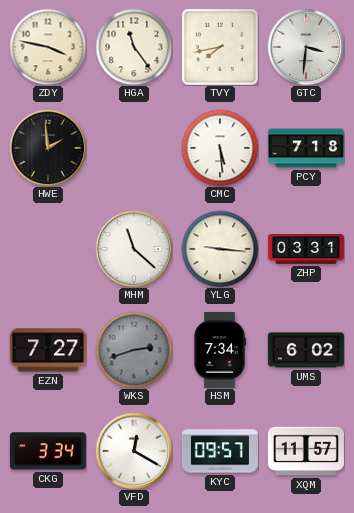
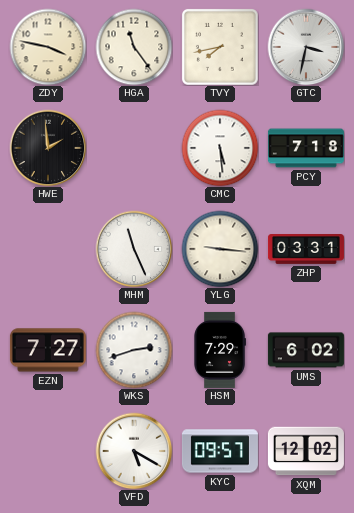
GTC: 3:31 -> 3:32 (306, 47)
MHM: 11:22 -> 11:26 (134, 249)
WKS dial: grey -> white (134, 350)
HSM: 7:34 -> 7:29 (220, 350)
CKG: 3:34 -> none (48, 451)
VFD: 12:20 -> 5:20 (134, 451)
XQM: 11:57 -> 12:02 (306, 451)
